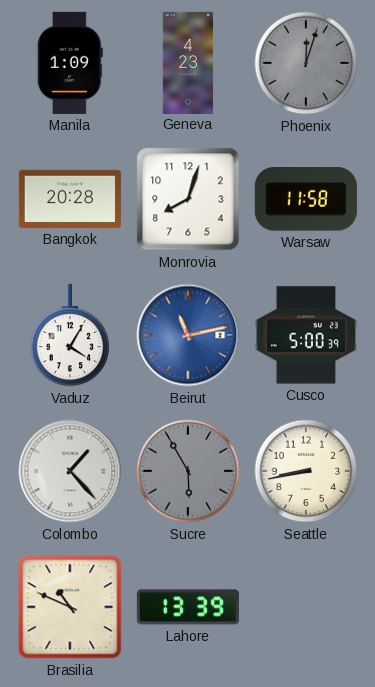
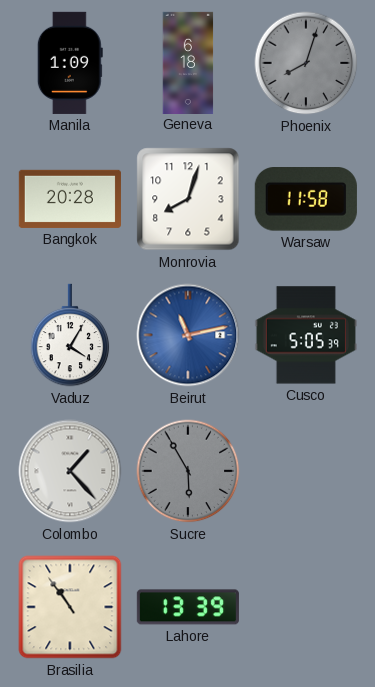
Geneva: 4:23 -> 6:18 (188, 62)
Phoenix: 12:03 -> 8:03 (306, 63)
Cusco: 5:00 -> 5:05 (306, 335)
Seattle: 8:43 -> none (306, 471)
Brasilia: 10:49 -> 10:54 (70, 607)
